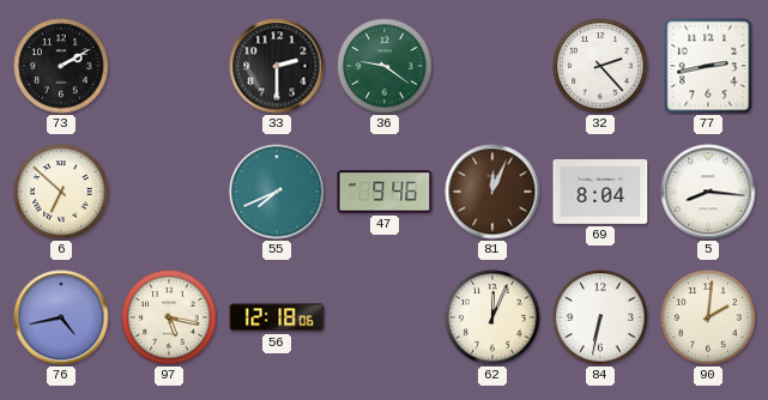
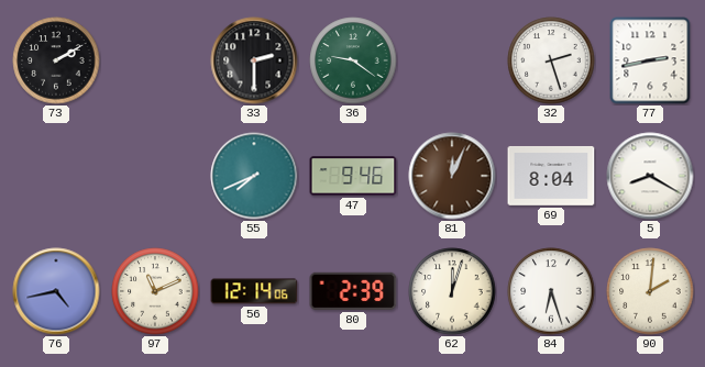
32: 2:23 -> 2:27 (551, 60)
6: 6:52 -> none (61, 192)
5: 8:16 -> 8:20 (650, 176)
97: 5:17 -> 11:11 (155, 291)
56: 12:18 -> 12:14 (254, 291)
80: none -> 2:39 (353, 291)
62: 12:04 -> 12:03 (452, 291)
84: 6:32 -> 6:27 (551, 291)
